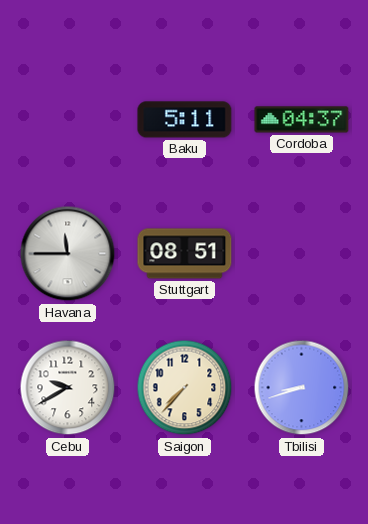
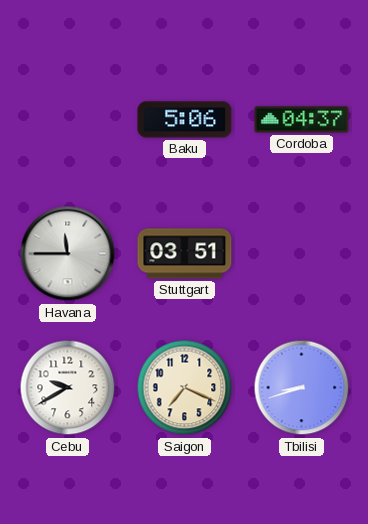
Baku: 5:11 -> 5:06 (185, 120)
Stuttgart: 08:51 -> 03:51 (185, 254)
Saigon: 7:37 -> 7:19 (185, 388)
